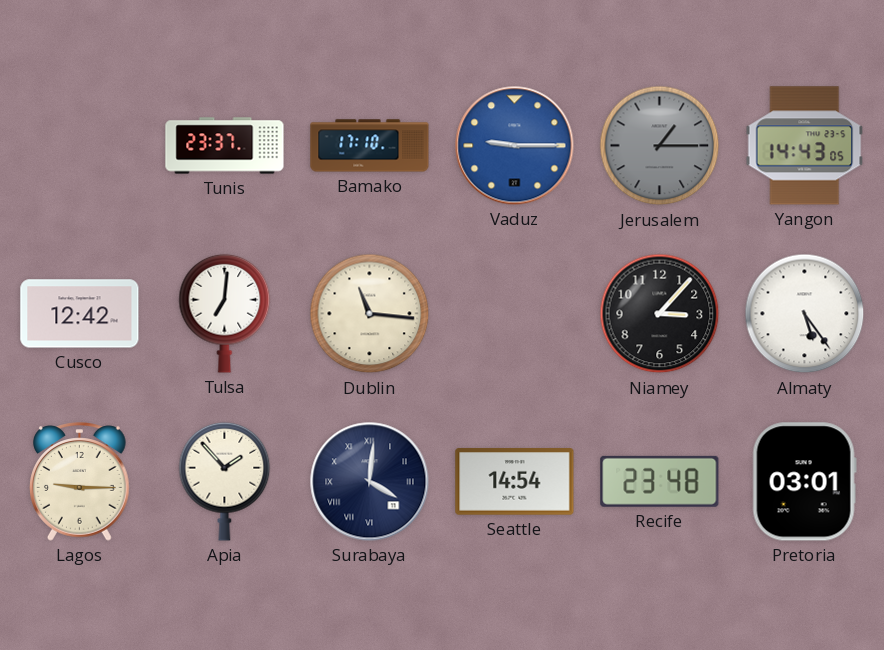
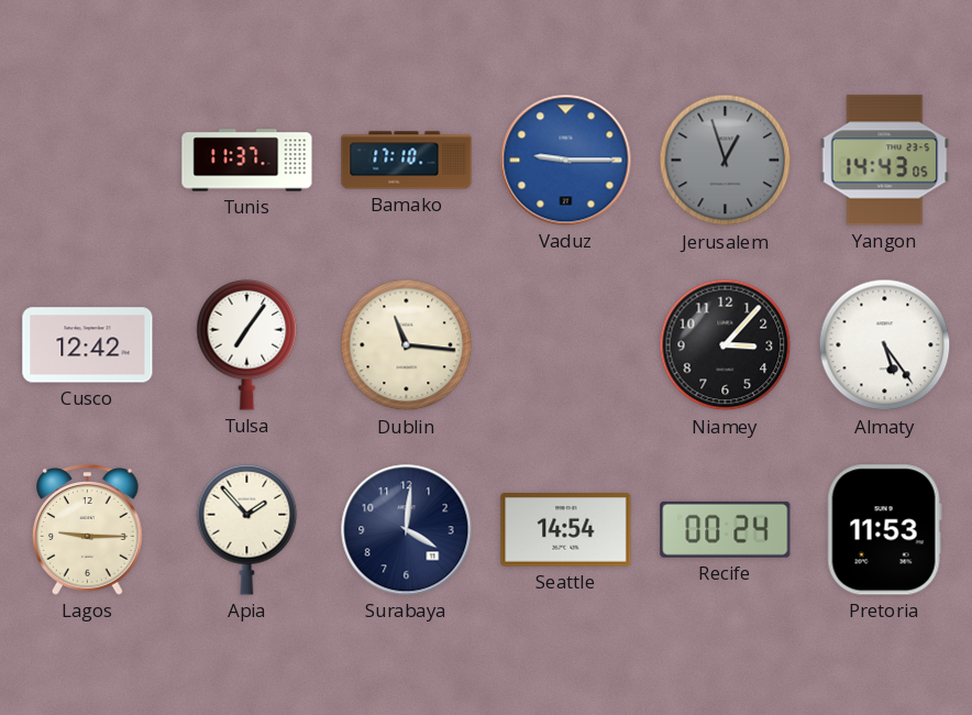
Tunis: 23:37 -> 11:37 (247, 161)
Jerusalem: 1:15 -> 12:57 (726, 161)
Tulsa: 7:01 -> 7:06 (247, 344)
Surabaya numerals: Roman -> Arabic (407, 530)
Recife: 23:48 -> 00:24 (726, 529)
Pretoria: 03:01 -> 11:53 (884, 530)
